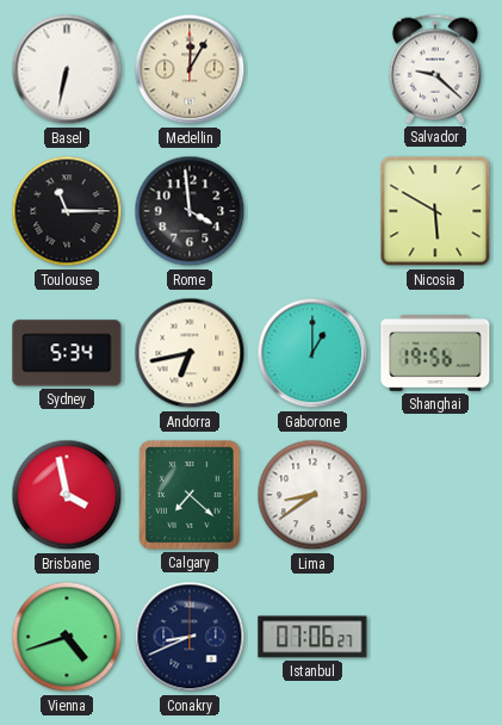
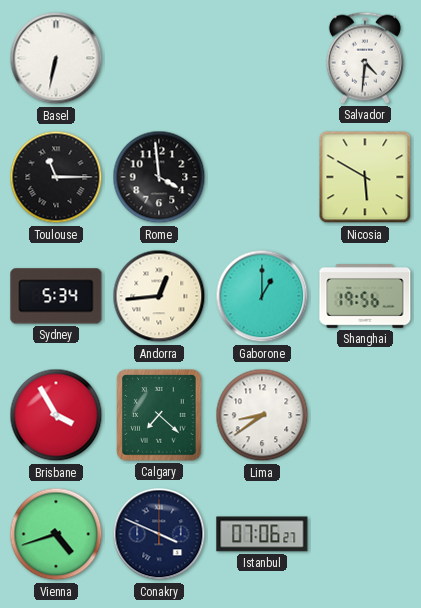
Medellin: 12:05 -> none (190, 69)
Salvador: 9:22 -> 4:31 (365, 58)
Andorra: 6:43 -> 12:44 (159, 296)
Brisbane: 3:58 -> 3:55 (56, 415)
Conakry: 8:41 -> 3:49 (159, 534)
